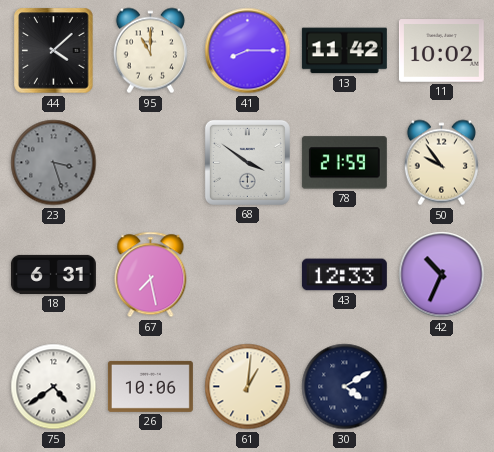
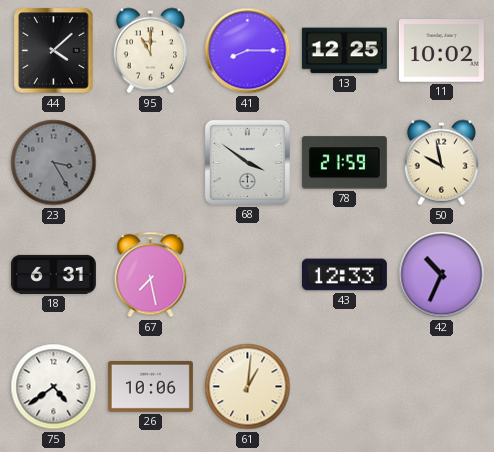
13: 11:42 -> 12:25 (344, 51)
23: 3:27 -> 3:25 (54, 163)
50: 9:54 -> 9:58 (441, 163)
30: 4:10 -> none (345, 387)
